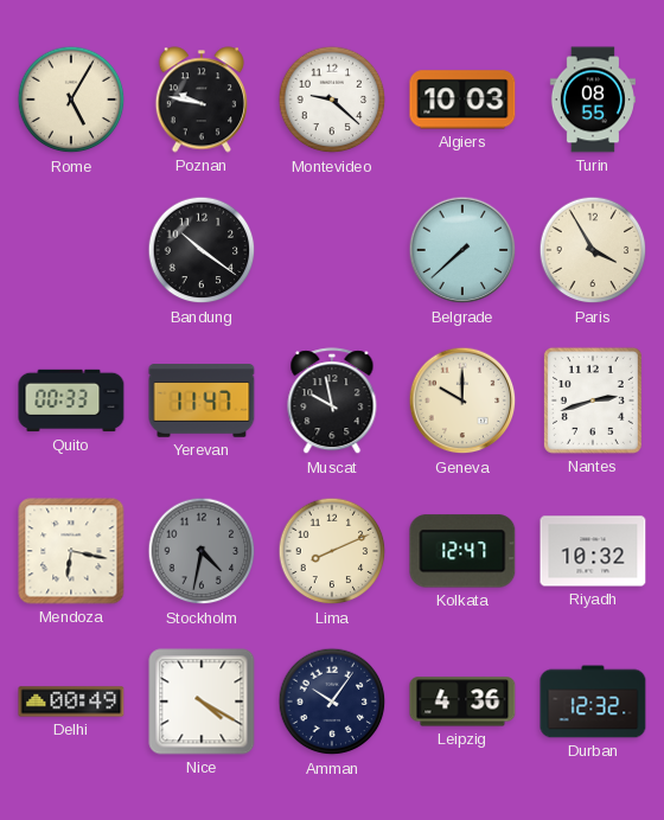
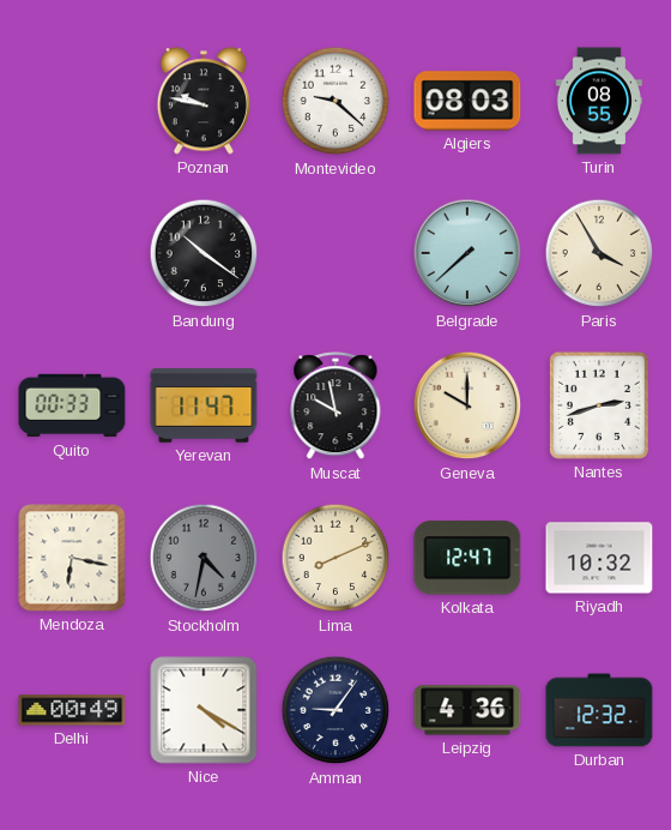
Rome: 5:05 -> none (71, 100)
Algiers: 10:03 -> 08:03 (467, 101)
Amman: 10:06 -> 9:06 (335, 710)
